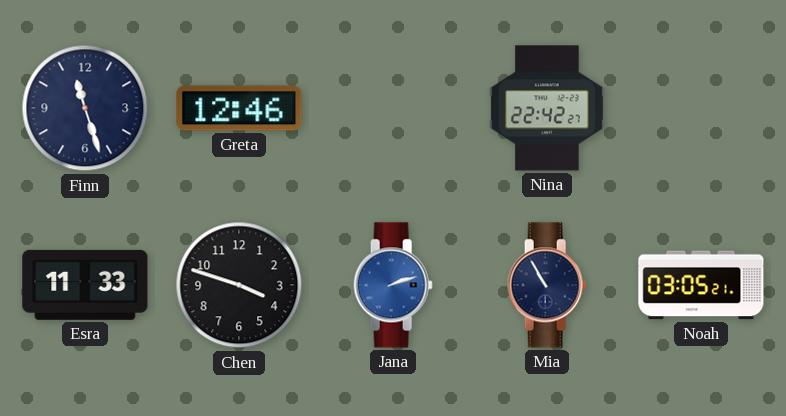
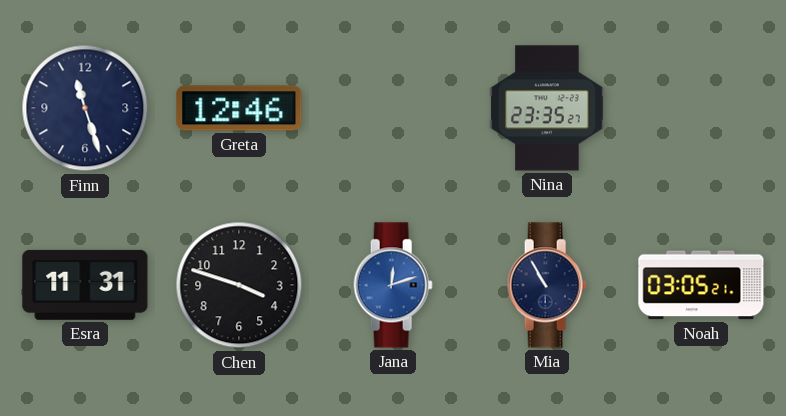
Nina: 22:42 -> 23:35 (547, 108)
Esra: 11:33 -> 11:31 (85, 285)
Jana: 2:12 -> 12:12 (393, 285)
